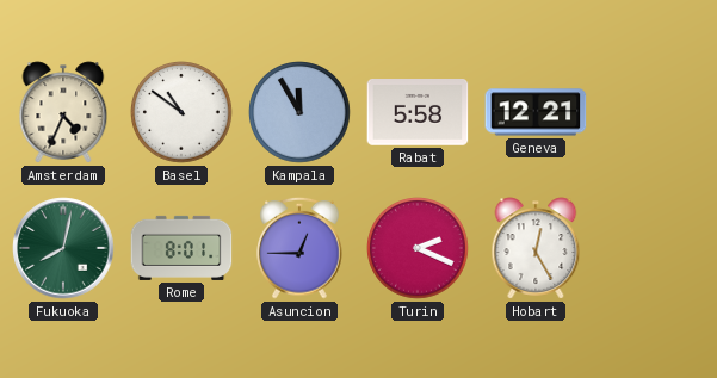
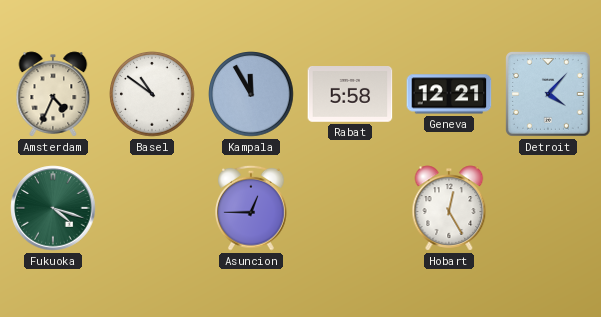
Detroit: none -> 4:07 (548, 94)
Fukuoka: 8:02 -> 4:18 (53, 208)
Rome: 8:01 -> none (181, 248)
Turin: 2:19 -> none (418, 248)
